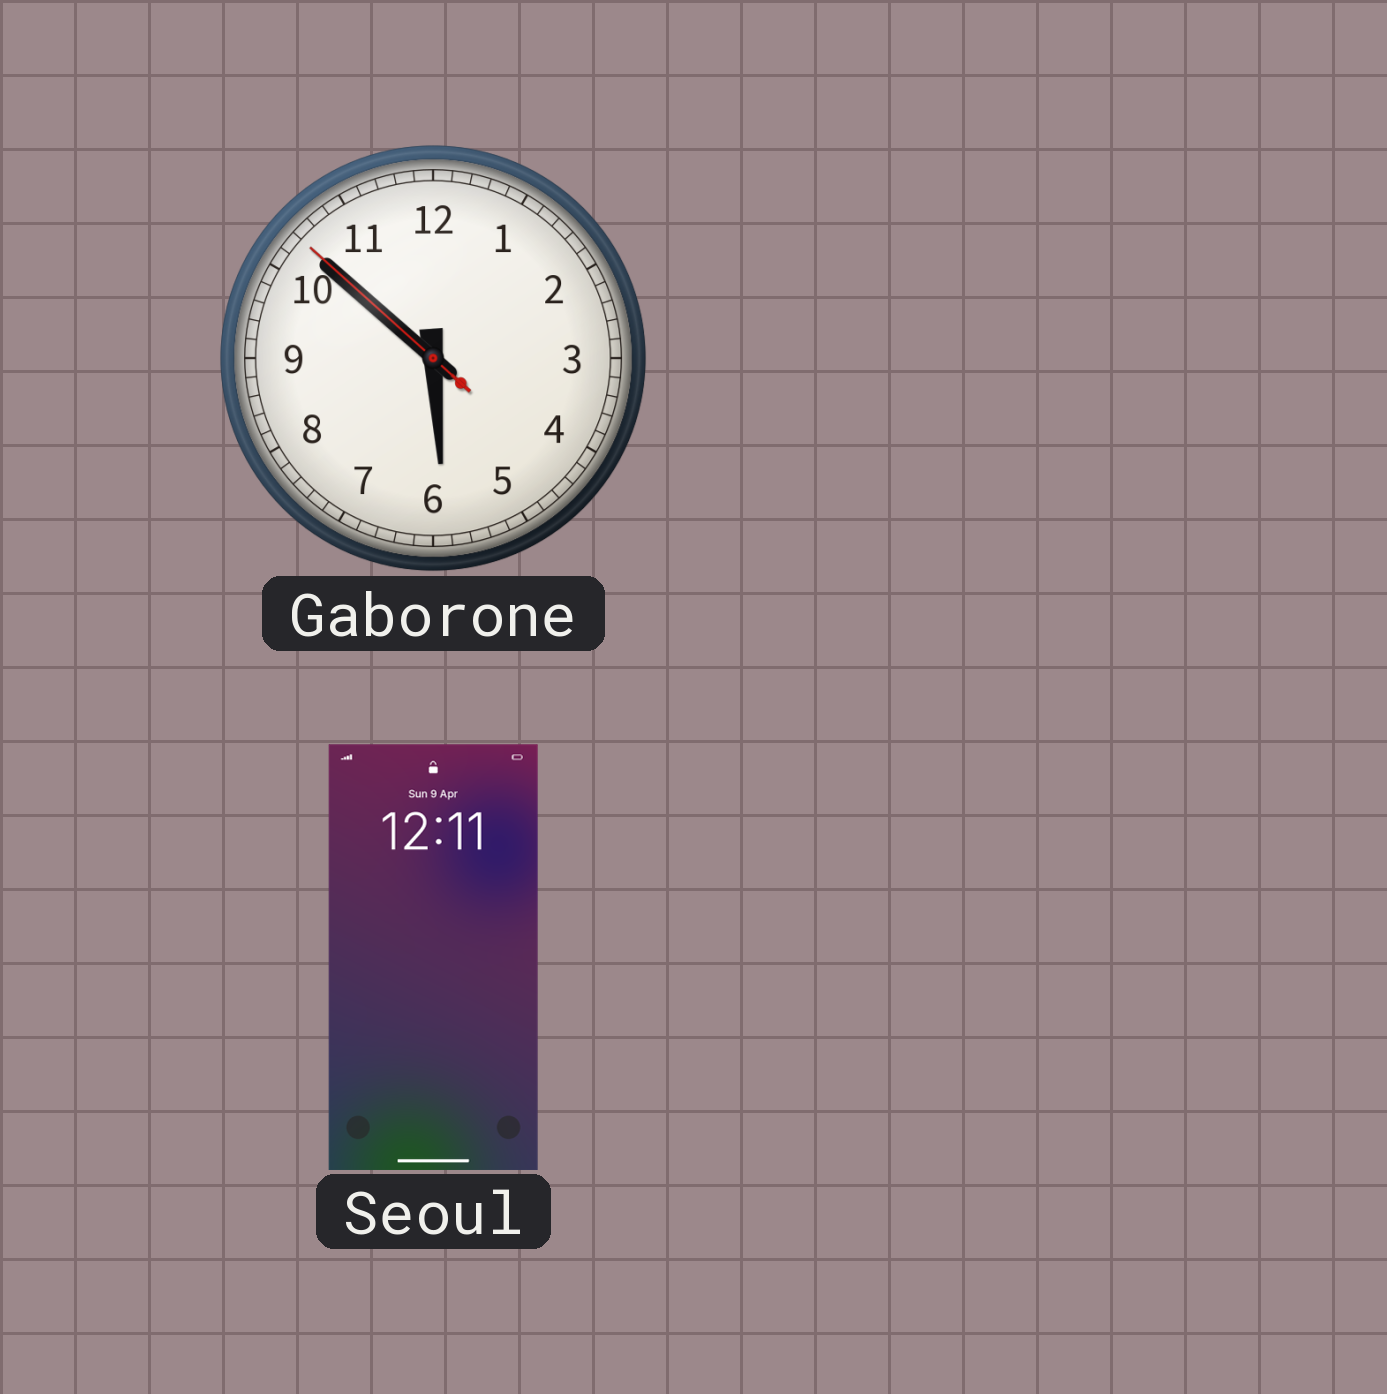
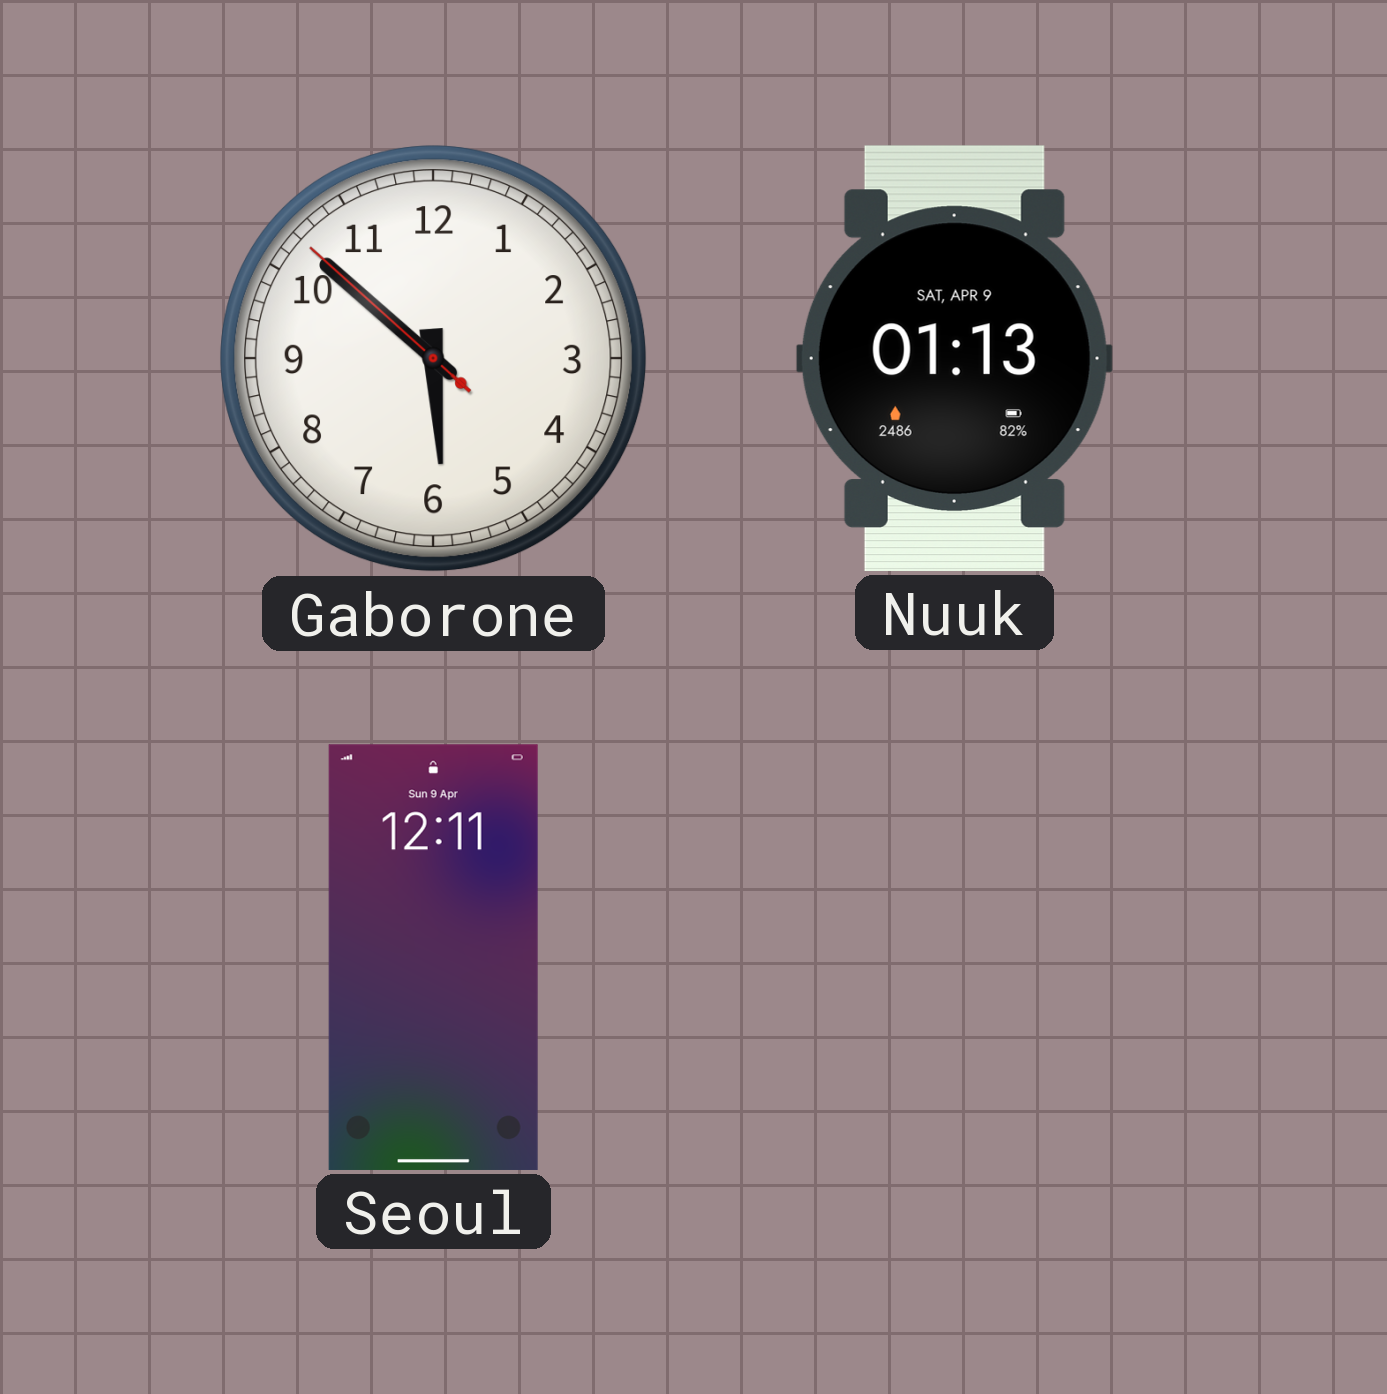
Nuuk: none -> 01:13 (954, 358)
